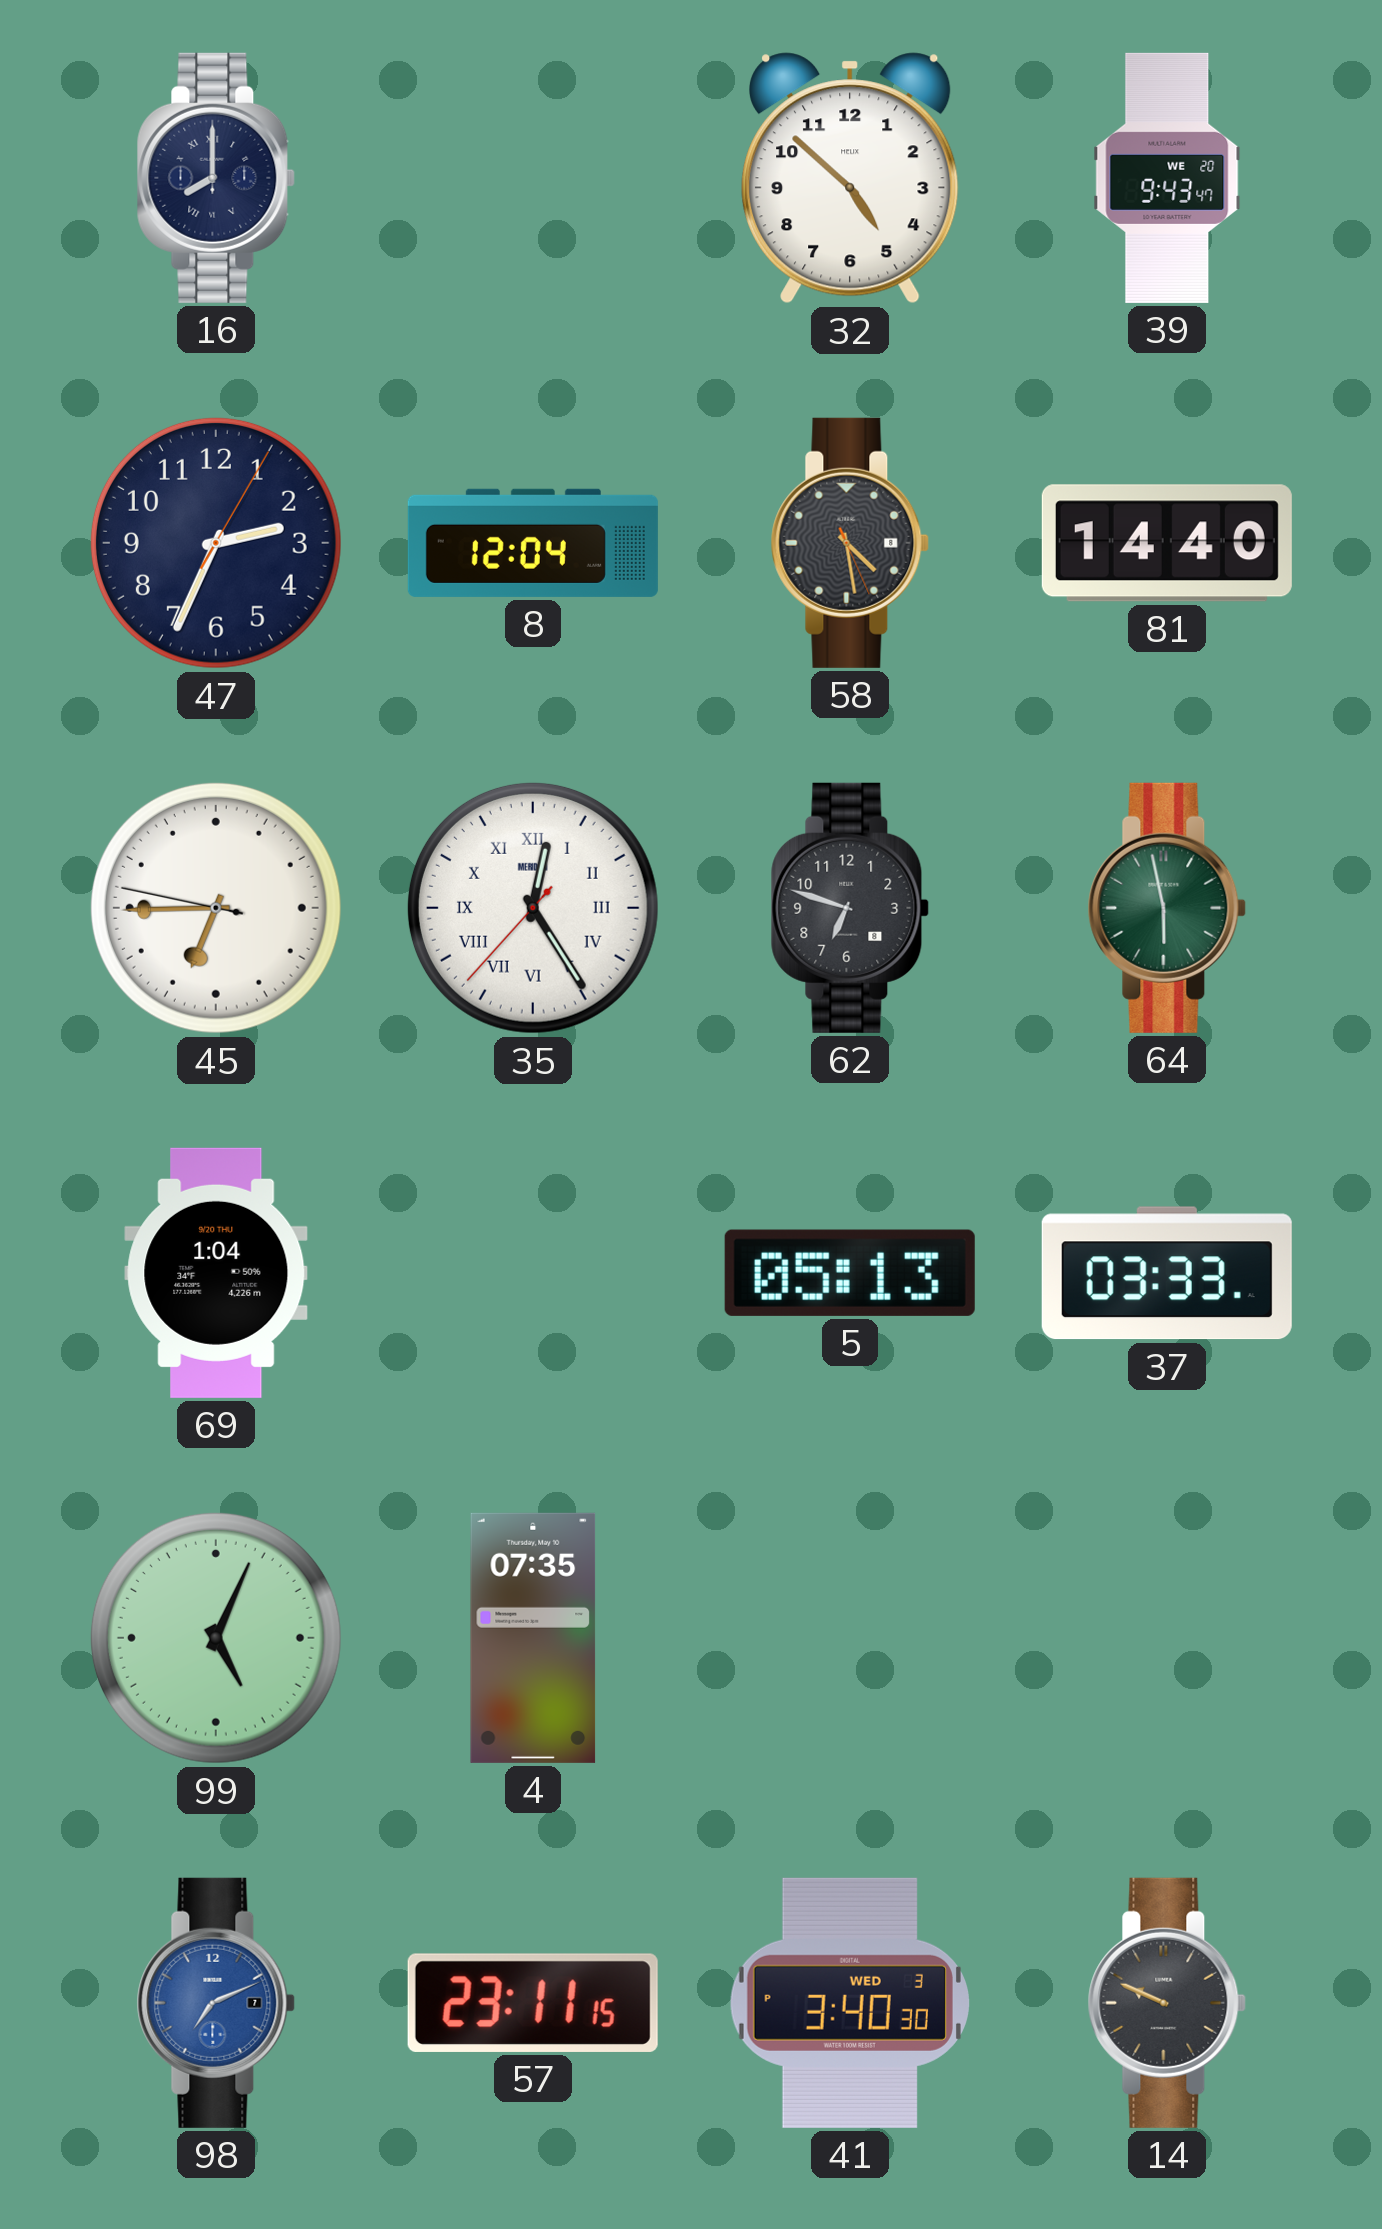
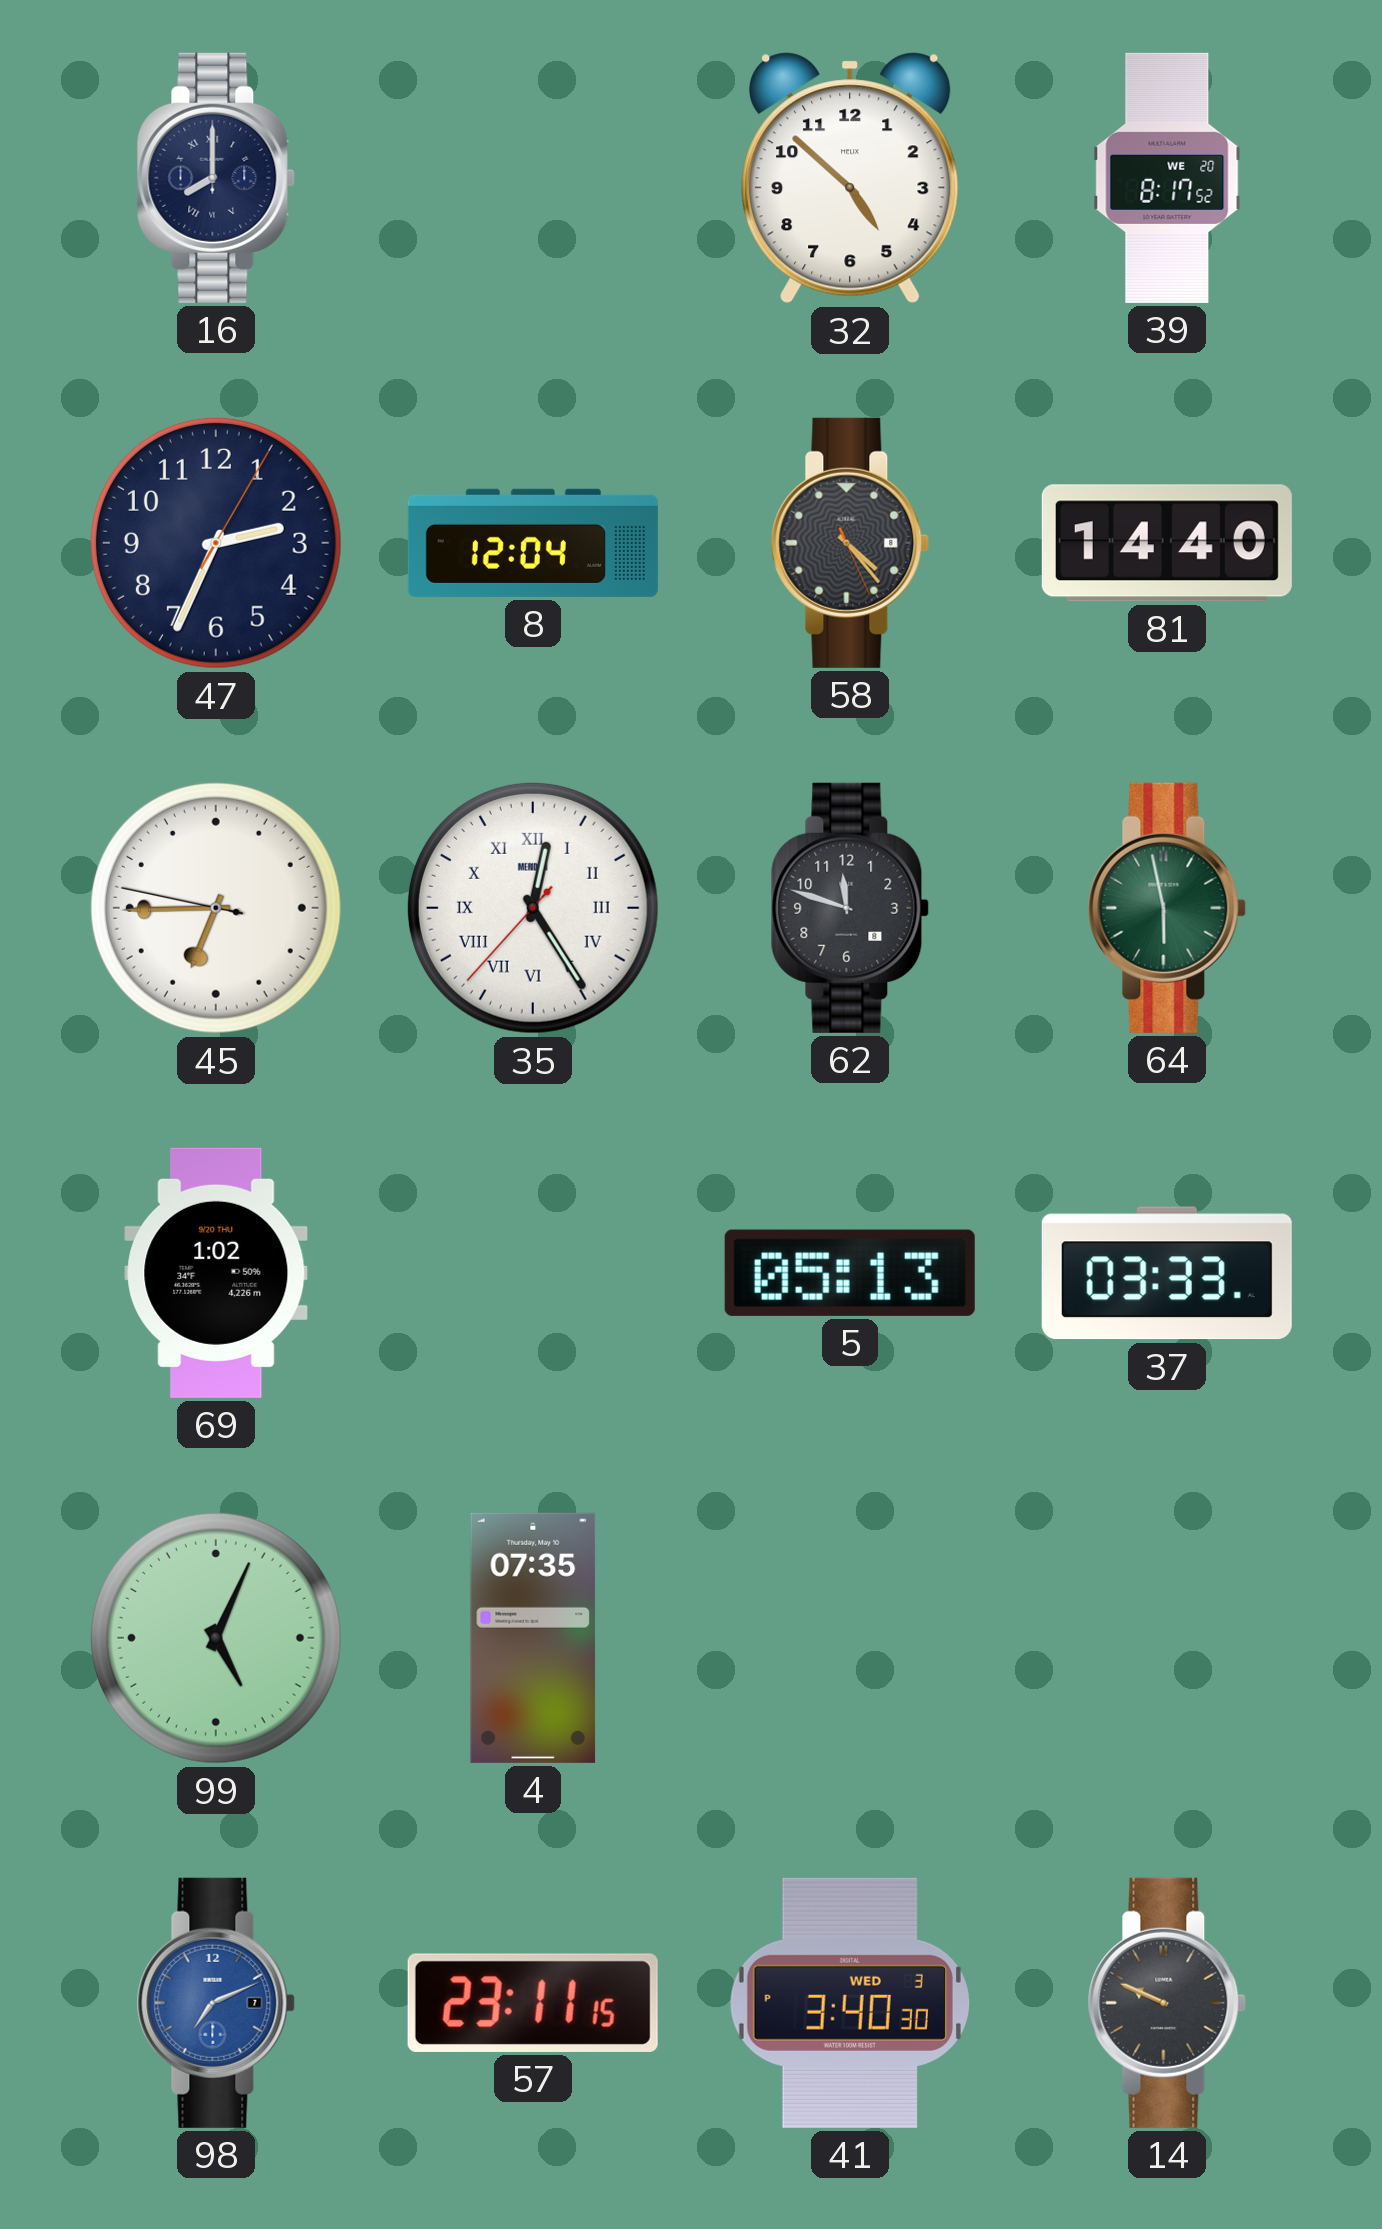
39: 9:43 -> 8:17 (1167, 178)
58: 4:28 -> 4:23 (850, 543)
62: 6:48 -> 11:48 (850, 908)
69: 1:04 -> 1:02 (216, 1273)
